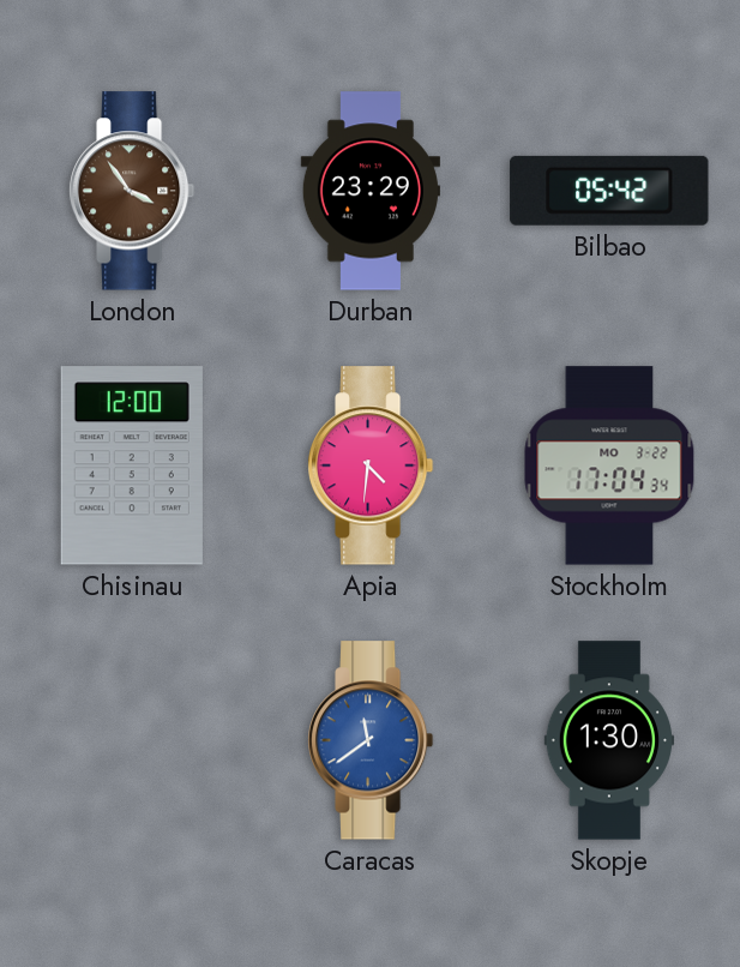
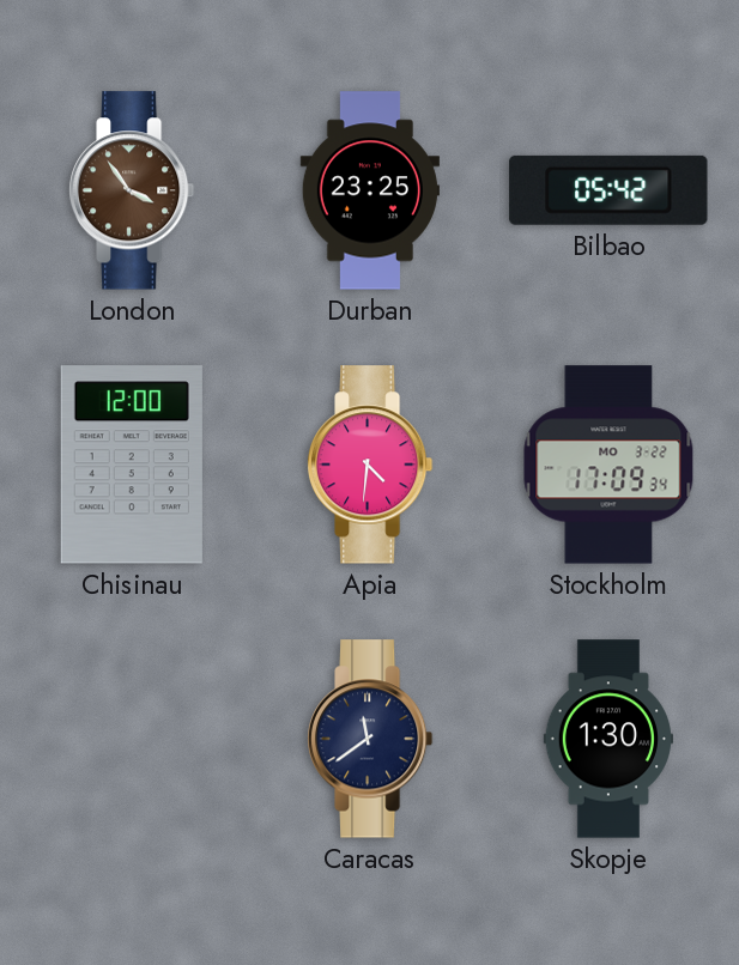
Durban: 23:29 -> 23:25 (370, 190)
Stockholm: 17:04 -> 17:09 (608, 465)
Caracas dial: blue -> navy (370, 739)
